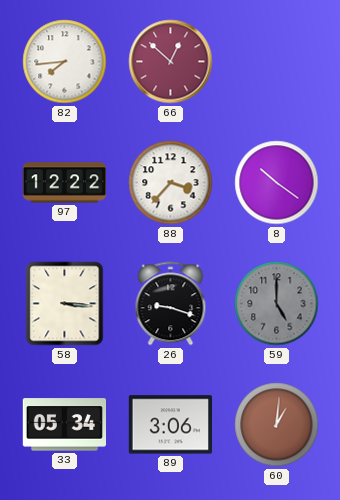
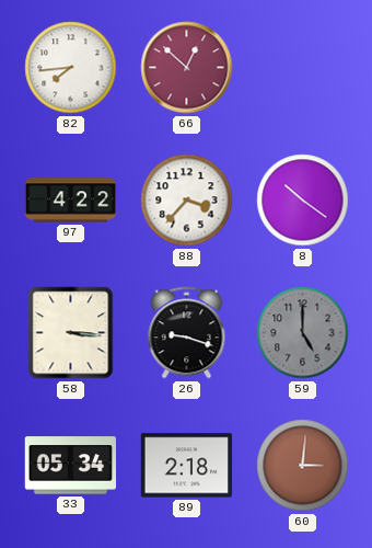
97: 12:22 -> 4:22 (71, 201)
89: 3:06 -> 2:18 (186, 466)
60: 1:01 -> 3:01 (303, 466)
